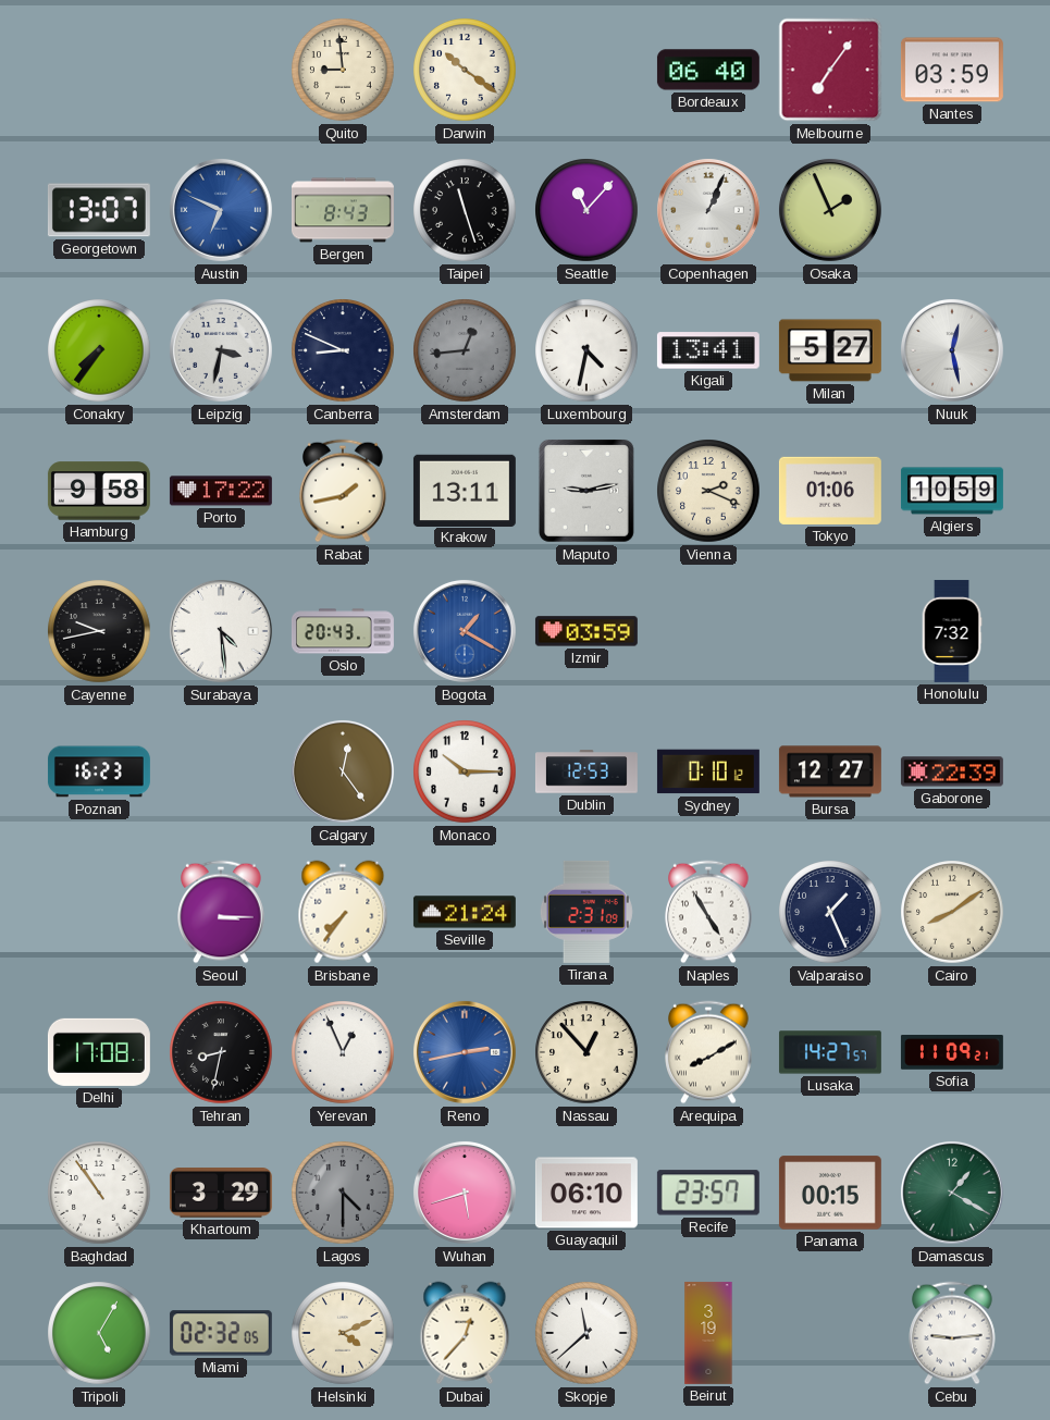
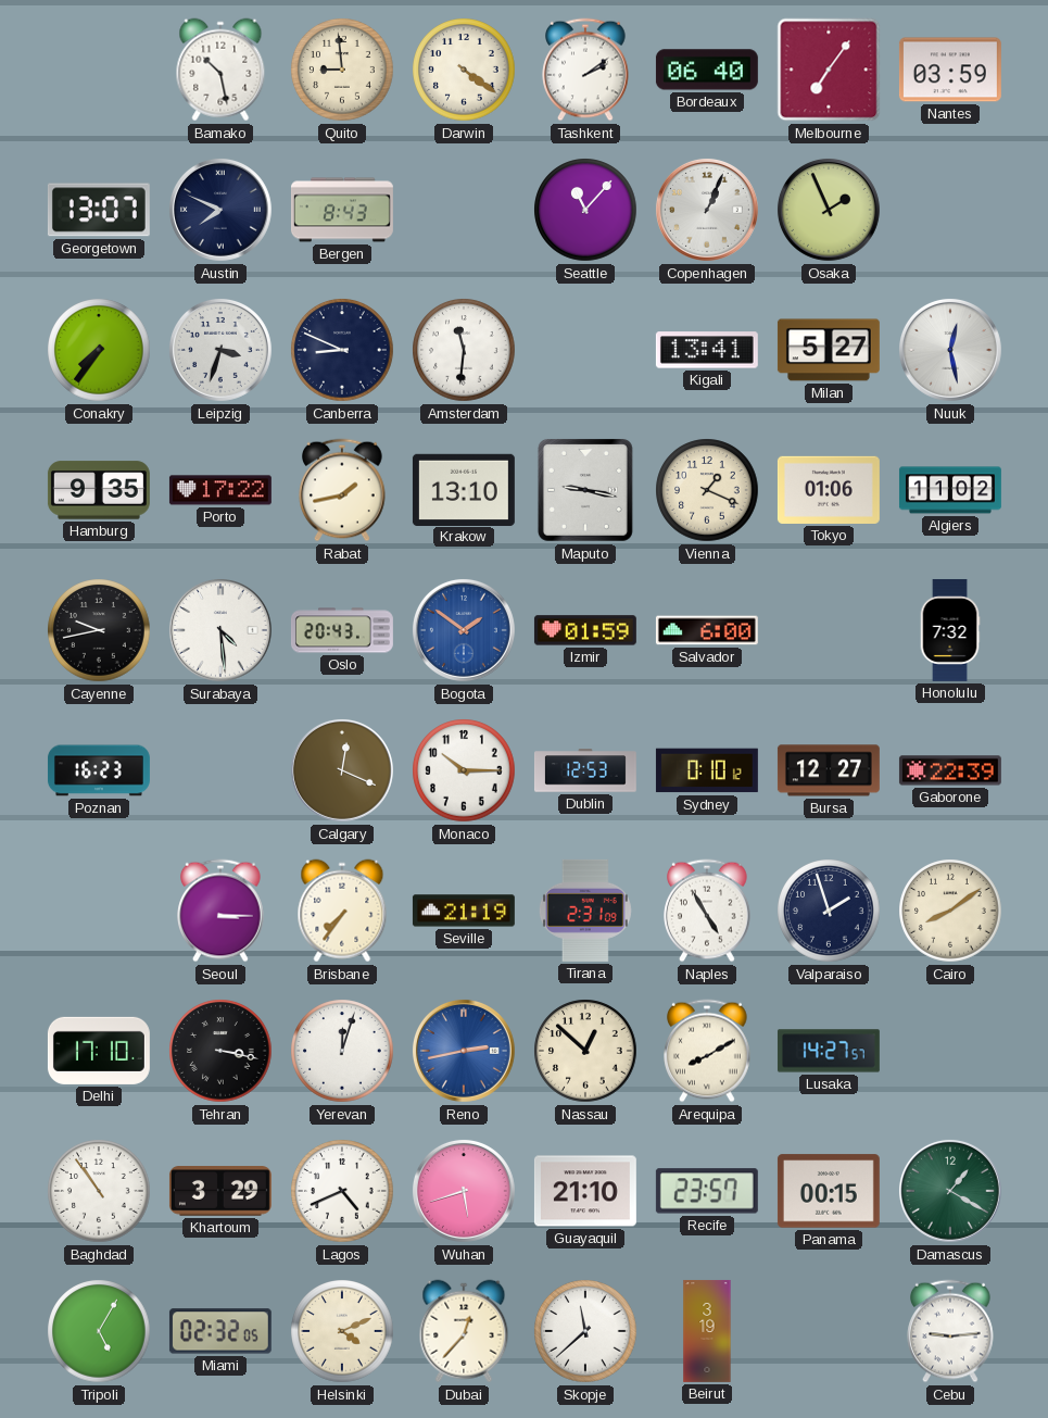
Bamako: none -> 10:28 (220, 70)
Darwin: 10:21 -> 4:21 (464, 70)
Tashkent: none -> 2:09 (585, 70)
Austin: 6:49 -> 7:49 (220, 210)
Austin dial: blue -> navy (220, 210)
Taipei: 11:27 -> none (465, 210)
Leipzig: 3:32 -> 3:33 (220, 350)
Amsterdam: 12:44 -> 11:31 (464, 350)
Amsterdam dial: grey -> white (464, 350)
Luxembourg: 4:32 -> none (586, 350)
Hamburg: 9:58 -> 9:35 (99, 490)
Krakow: 13:11 -> 13:10 (464, 489)
Maputo: 9:13 -> 9:17 (585, 490)
Vienna: 2:19 -> 1:19 (707, 490)
Algiers: 10:59 -> 11:02 (950, 490)
Bogota: 1:20 -> 1:51 (464, 630)
Izmir: 03:59 -> 01:59 (585, 630)
Salvador: none -> 6:00 (707, 630)
Calgary: 12:24 -> 12:19 (342, 770)
Seville: 21:24 -> 21:19 (464, 911)
Valparaiso: 1:26 -> 1:57 (829, 911)
Delhi: 17:08 -> 17:10 (99, 1051)
Tehran: 8:32 -> 3:17 (220, 1051)
Yerevan: 12:56 -> 12:03 (342, 1051)
Nassau: 12:53 -> 12:52 (585, 1051)
Sofia: 11:09 -> none (952, 1053)
Lagos: 4:30 -> 4:41 (342, 1191)
Lagos dial: grey -> white (342, 1191)
Guayaquil: 06:10 -> 21:10 (585, 1191)
